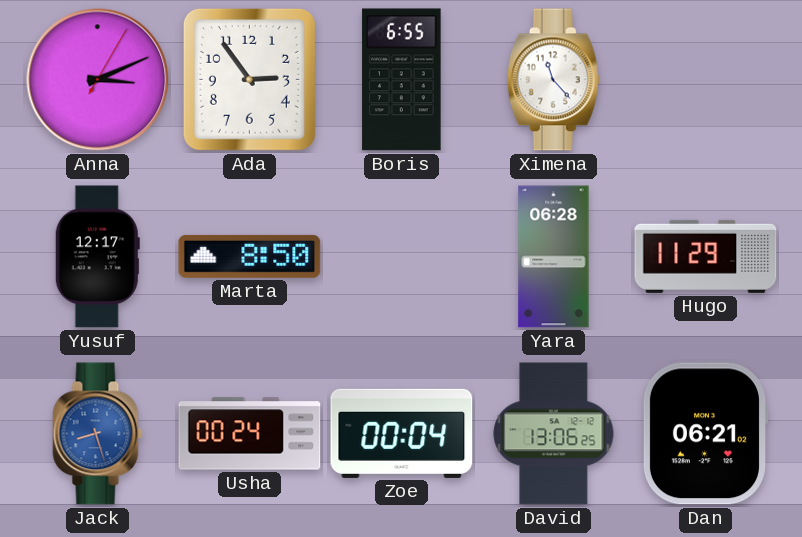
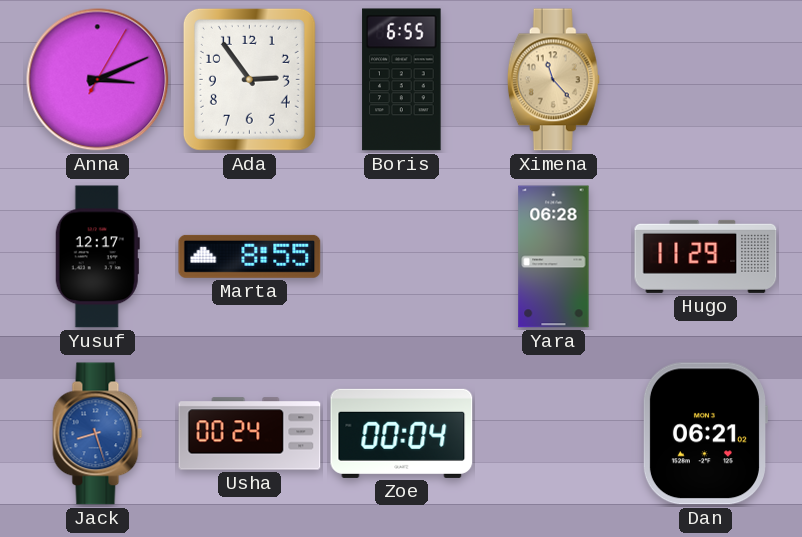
Ximena dial: white -> champagne (553, 80)
Marta: 8:50 -> 8:55 (250, 256)
David: 13:06 -> none (554, 434)
